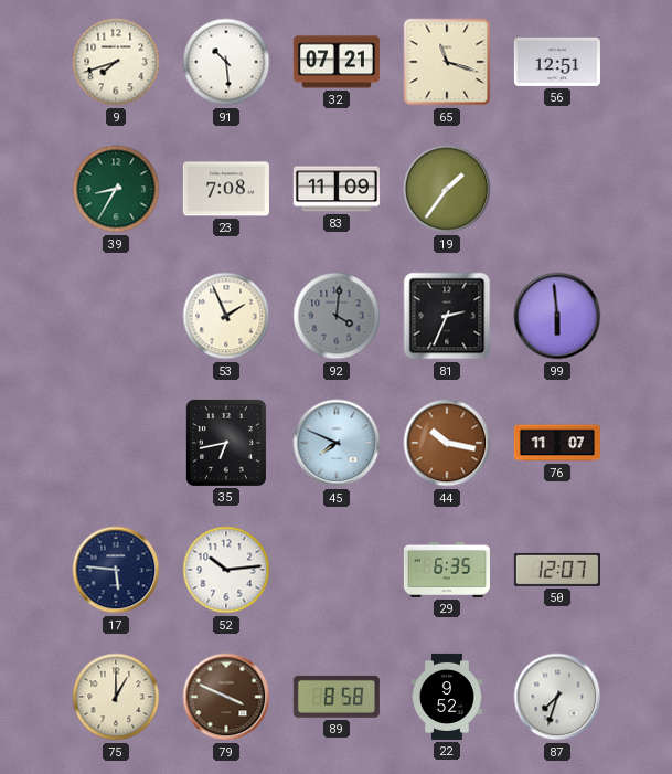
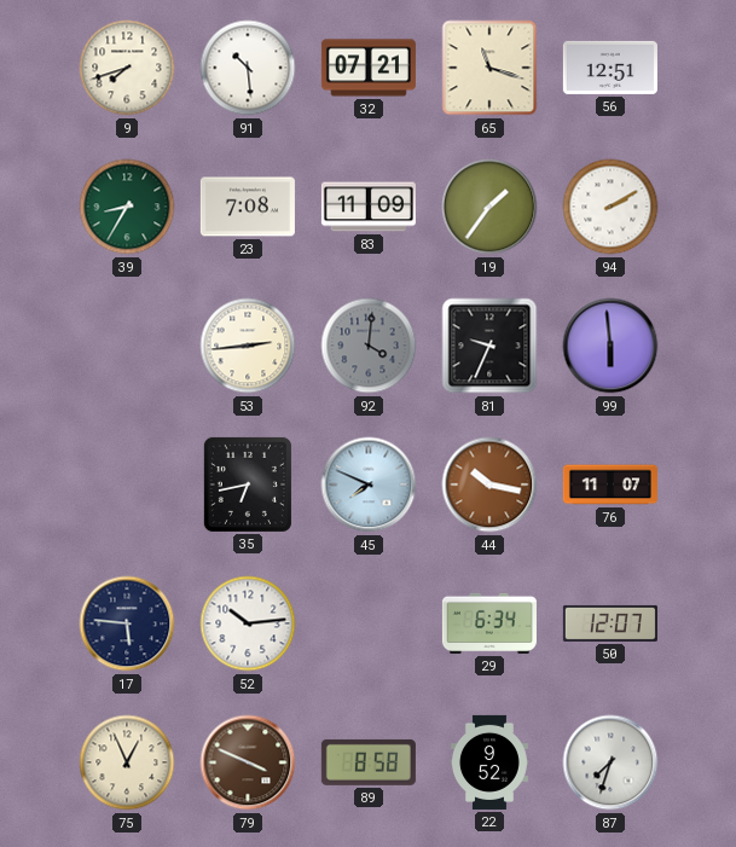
94: none -> 2:10 (610, 207)
53: 1:56 -> 2:44 (248, 346)
81: 2:34 -> 9:34 (489, 346)
29: 6:35 -> 6:34 (489, 623)
75: 1:00 -> 12:56 (127, 762)
